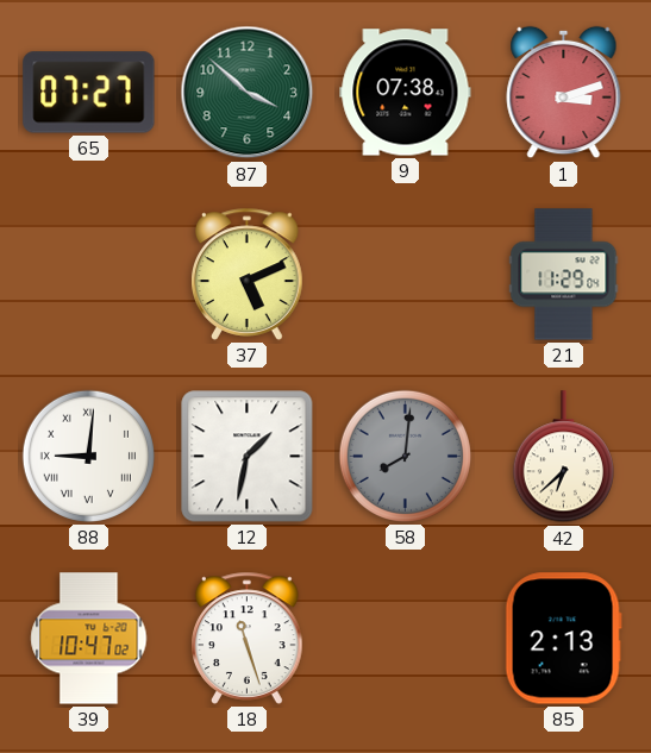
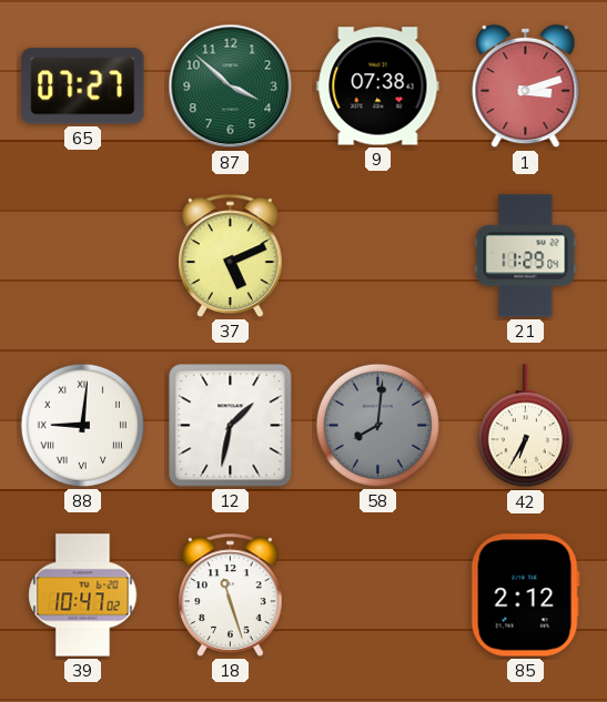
42: 6:38 -> 6:35 (525, 426)
85: 2:13 -> 2:12 (525, 596)
